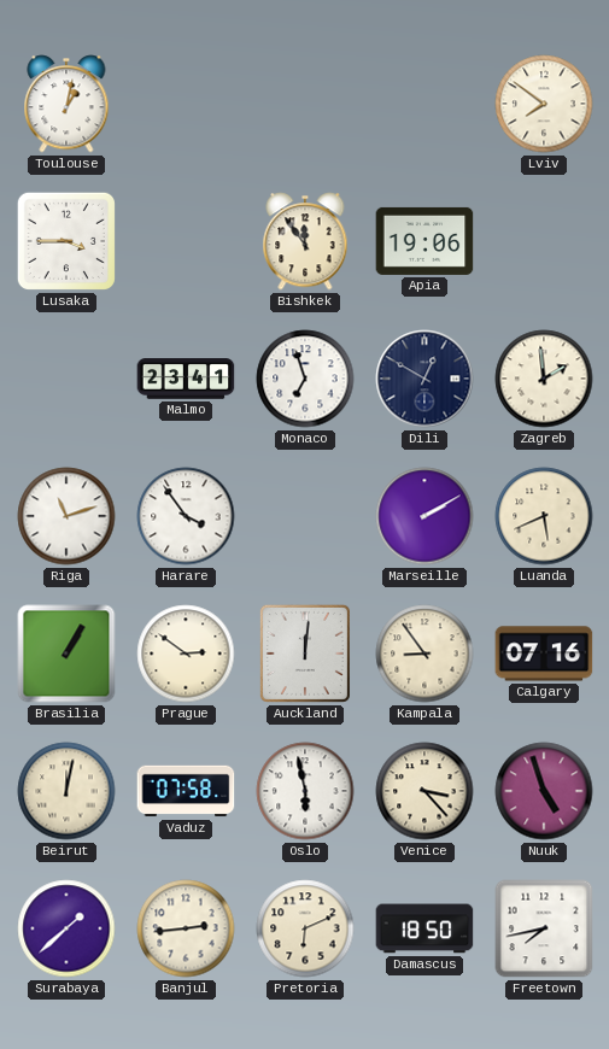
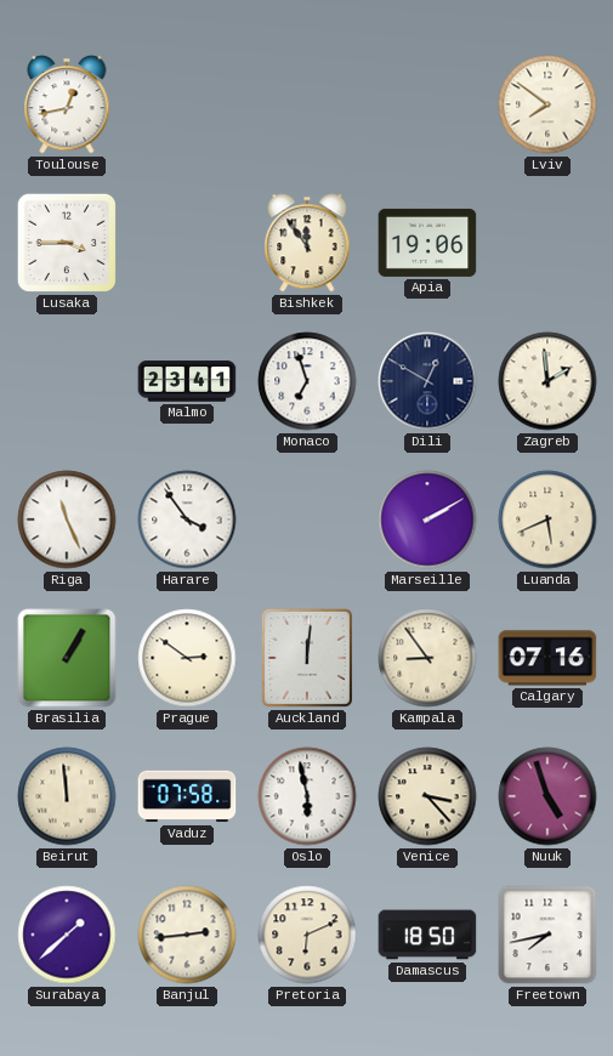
Toulouse: 1:02 -> 12:43 (67, 104)
Riga: 11:12 -> 11:26 (67, 520)
Beirut: 12:02 -> 11:59 (67, 796)
